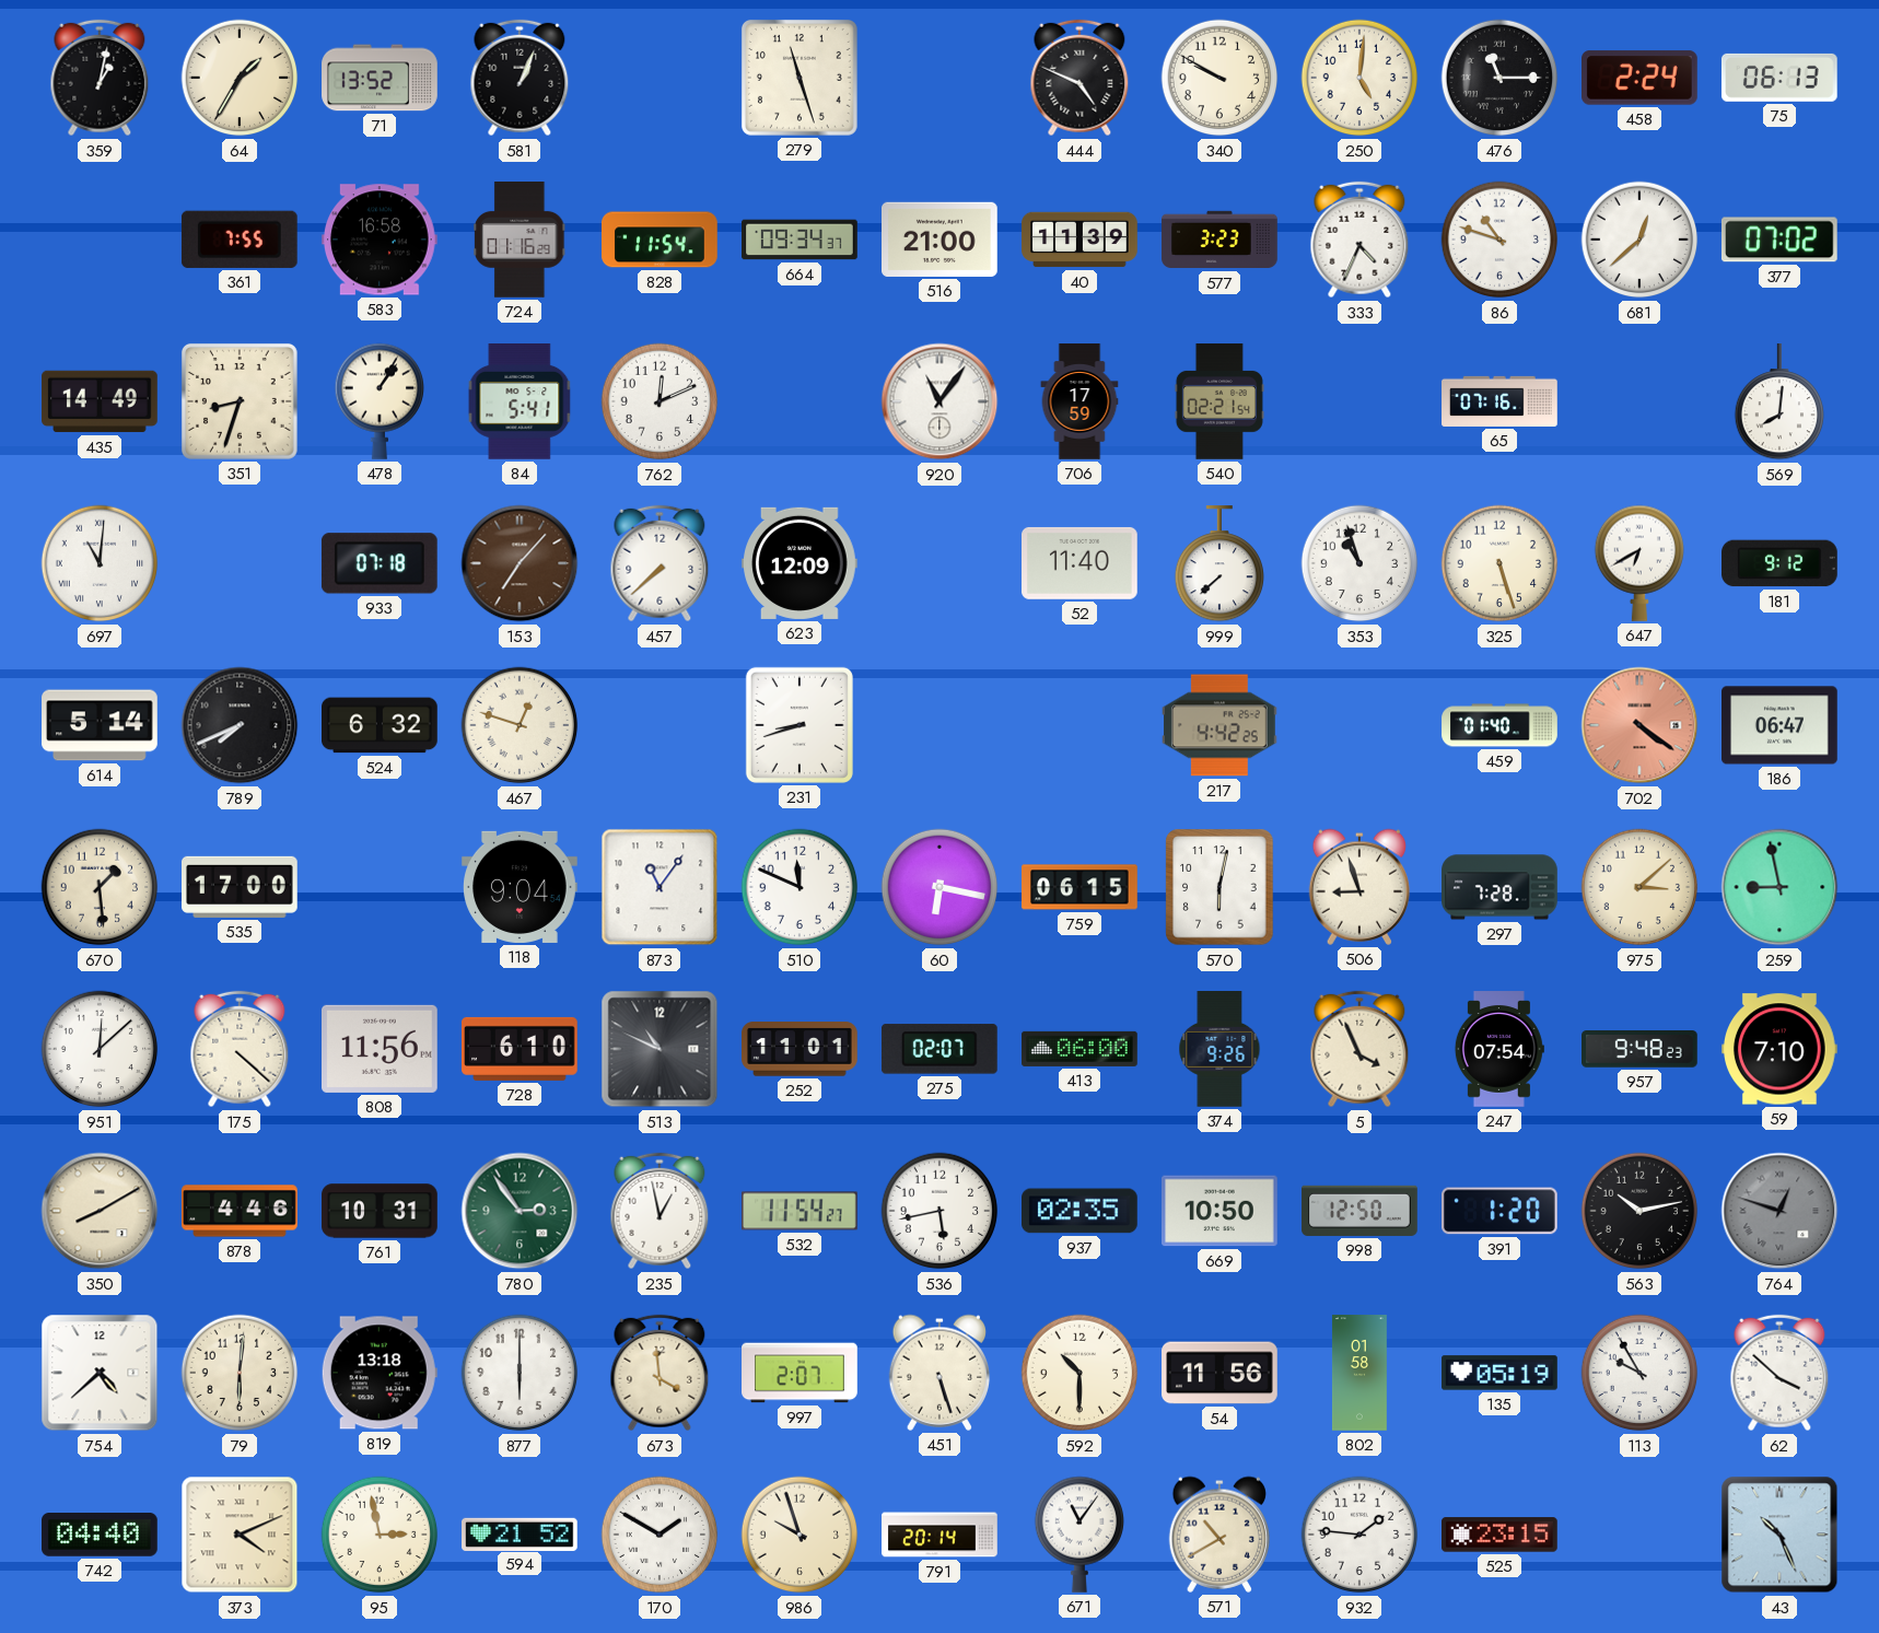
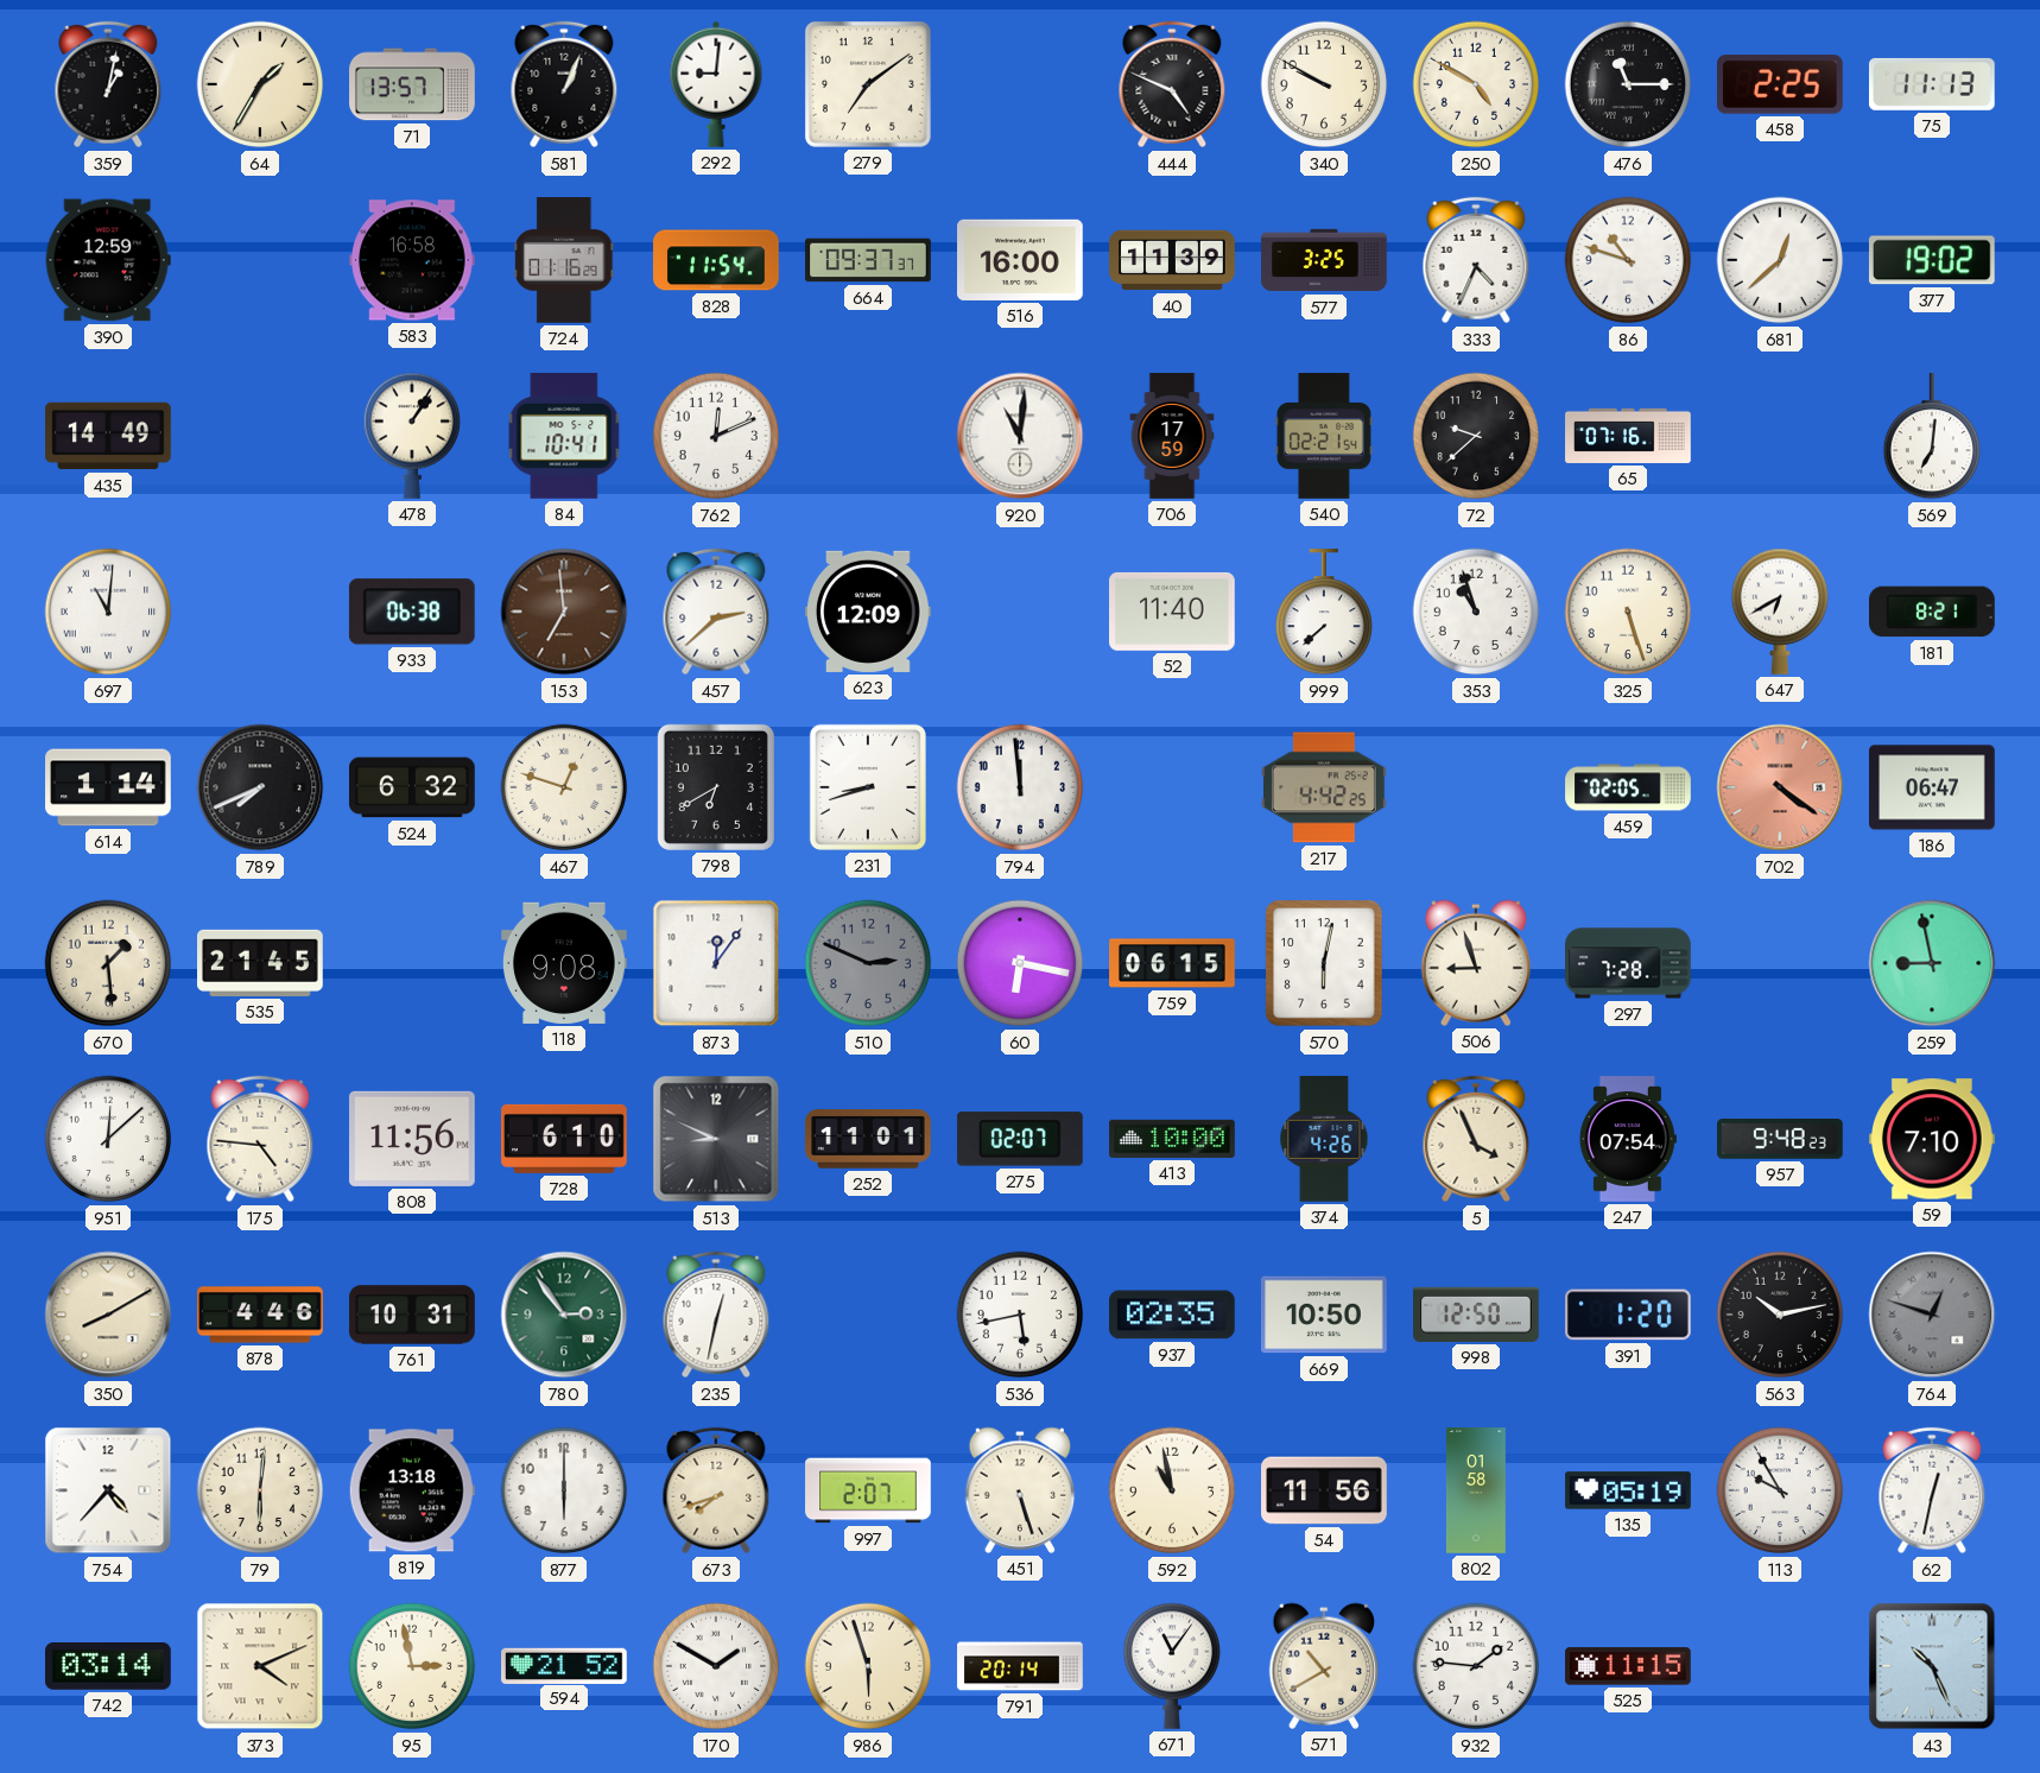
71: 13:52 -> 13:57 (412, 84)
292: none -> 9:01 (716, 84)
279: 11:27 -> 7:09 (868, 84)
250: 5:01 -> 4:50 (1476, 84)
458: 2:24 -> 2:25 (1781, 84)
75: 06:13 -> 11:13 (1932, 84)
390: none -> 12:59 (108, 260)
361: 7:55 -> none (240, 240)
664: 09:34 -> 09:37 (868, 260)
516: 21:00 -> 16:00 (1021, 260)
577: 3:23 -> 3:25 (1324, 260)
377: 07:02 -> 19:02 (1932, 260)
351: 8:33 -> none (240, 401)
84: 5:41 -> 10:41 (564, 437)
920: 11:06 -> 11:01 (1020, 436)
72: none -> 9:38 (1476, 436)
569: 8:01 -> 7:01 (1931, 437)
933: 07:18 -> 06:38 (412, 612)
153: 7:07 -> 6:59 (564, 612)
457: 7:38 -> 2:38 (716, 612)
181: 9:12 -> 8:21 (1933, 612)
614: 5:14 -> 1:14 (108, 787)
798: none -> 6:40 (716, 787)
794: none -> 11:59 (1020, 787)
459: 01:40 -> 02:05 (1628, 787)
535: 17:00 -> 21:45 (261, 963)
118: 9:04 -> 9:08 (565, 963)
873: 11:06 -> 12:06 (716, 963)
510: 11:49 -> 2:49 (868, 963)
510 dial: white -> grey (868, 963)
975: 3:08 -> none (1639, 887)
175: 4:22 -> 4:46 (260, 1139)
513: 10:49 -> 8:49 (716, 1139)
413: 06:00 -> 10:00 (1172, 1139)
374: 9:26 -> 4:26 (1324, 1140)
235: 12:58 -> 12:32 (716, 1315)
532: 11:54 -> none (800, 1211)
754: 4:38 -> 4:37 (108, 1490)
673: 3:59 -> 7:42 (716, 1490)
592: 10:30 -> 10:58 (1172, 1490)
62: 3:52 -> 12:32 (1932, 1490)
742: 04:40 -> 03:14 (109, 1667)
986: 9:57 -> 5:57 (868, 1666)
525: 23:15 -> 11:15 (1629, 1666)
